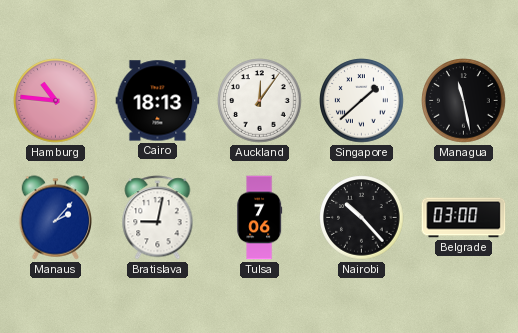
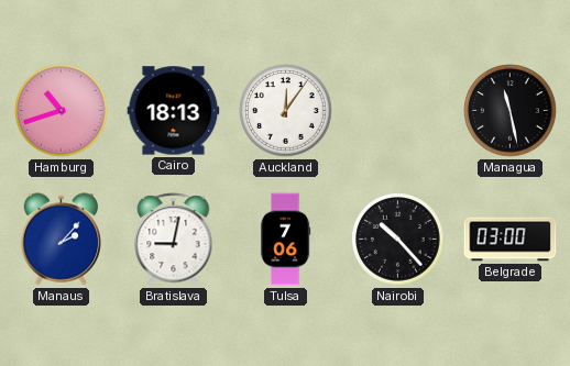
Hamburg: 10:46 -> 10:42 (62, 111)
Singapore: 1:38 -> none (362, 101)
